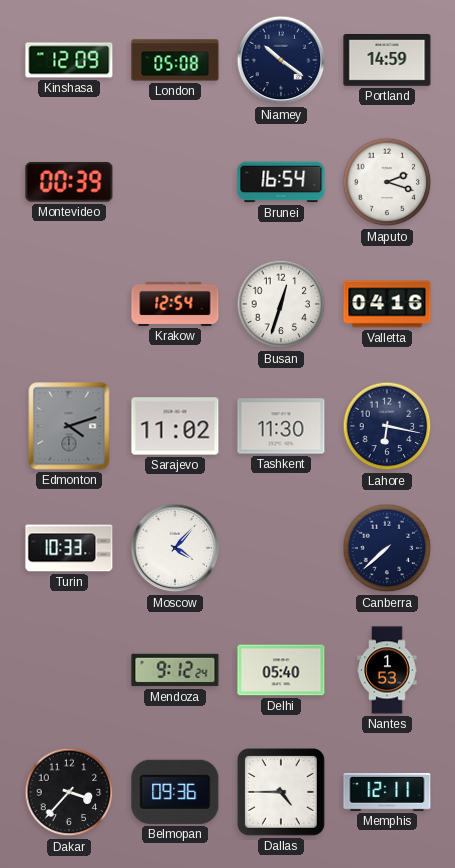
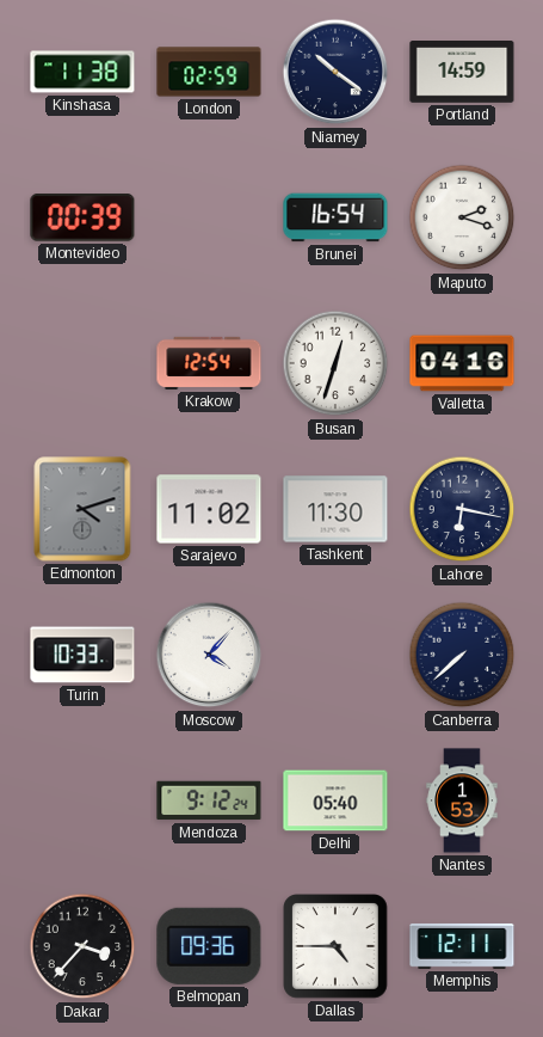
Kinshasa: 12:09 -> 11:38 (82, 72)
London: 05:08 -> 02:59 (209, 72)
